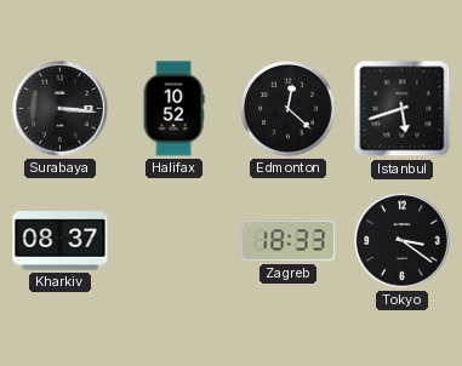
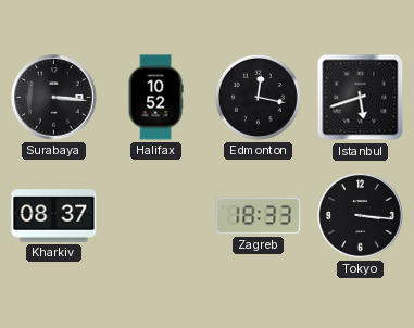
Edmonton: 12:22 -> 12:17 (258, 97)
Tokyo: 3:21 -> 3:16 (361, 216)
